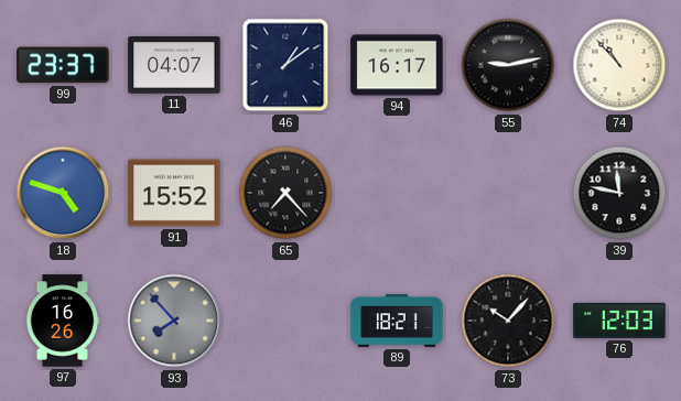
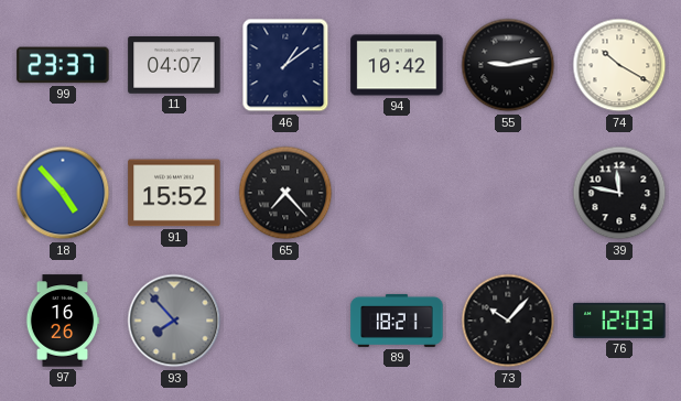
94: 16:17 -> 10:42 (397, 65)
74: 10:53 -> 10:20 (619, 65)
18: 4:48 -> 4:53 (63, 193)
